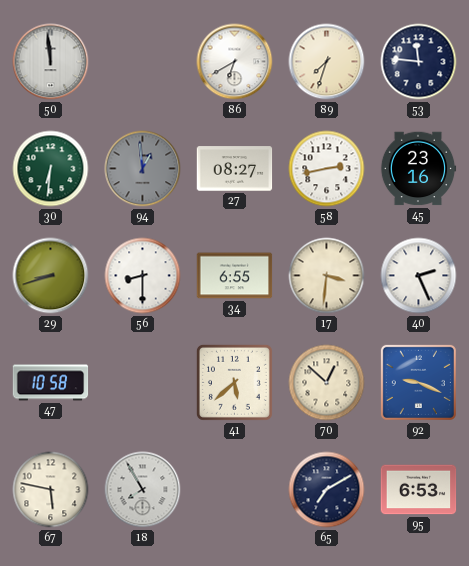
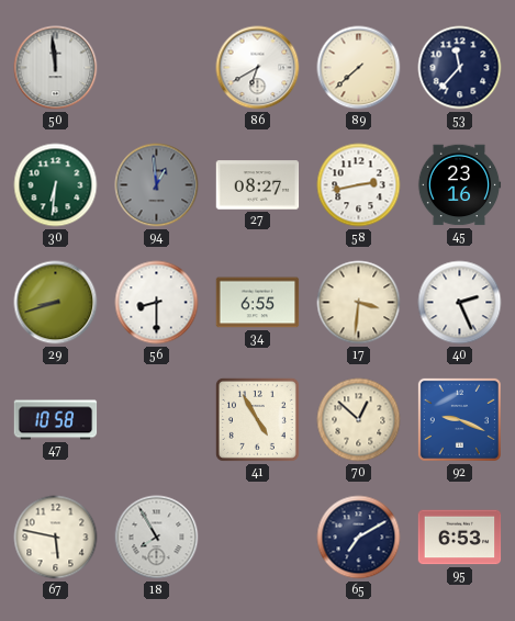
89: 7:33 -> 7:38 (359, 68)
53: 11:46 -> 11:37 (460, 68)
41: 5:38 -> 4:55 (257, 419)
